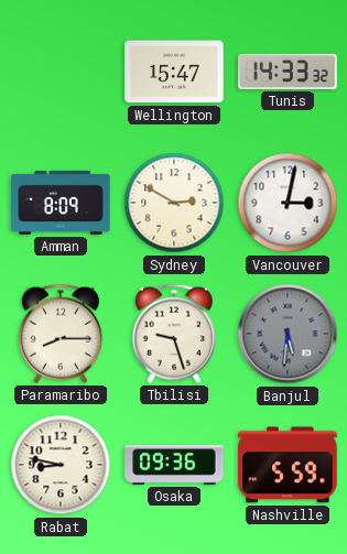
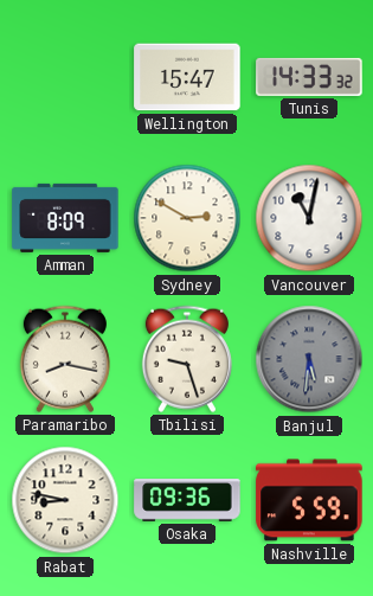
Vancouver: 3:02 -> 11:02 (309, 218)
Paramaribo: 8:15 -> 8:17 (65, 359)
